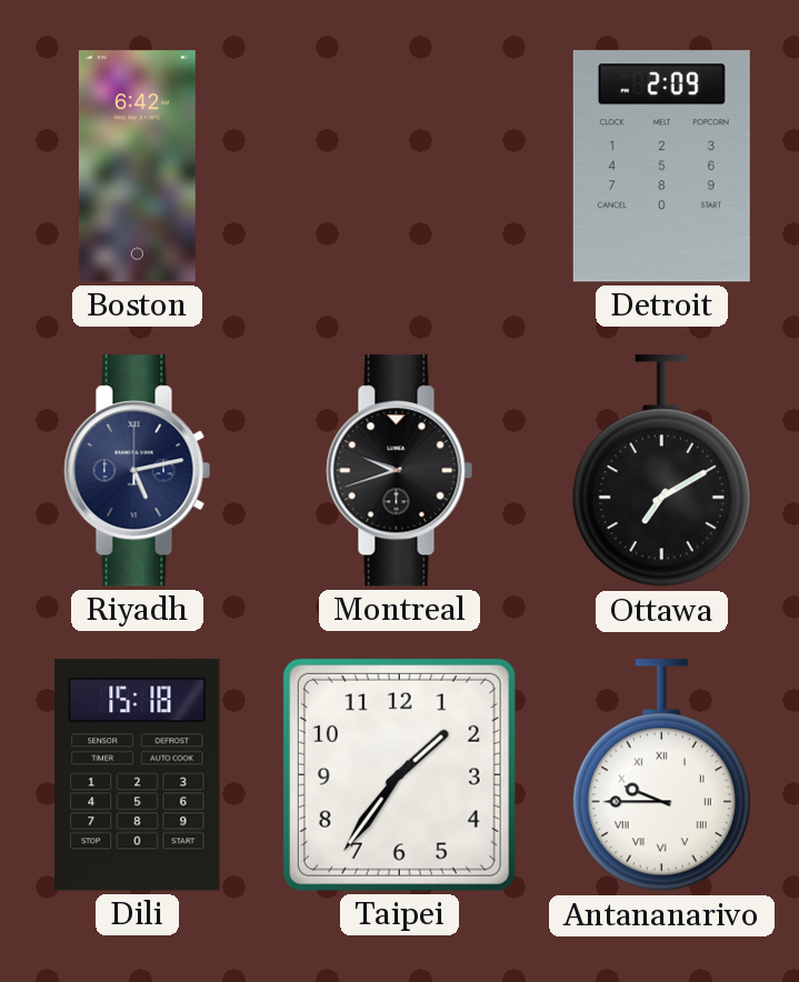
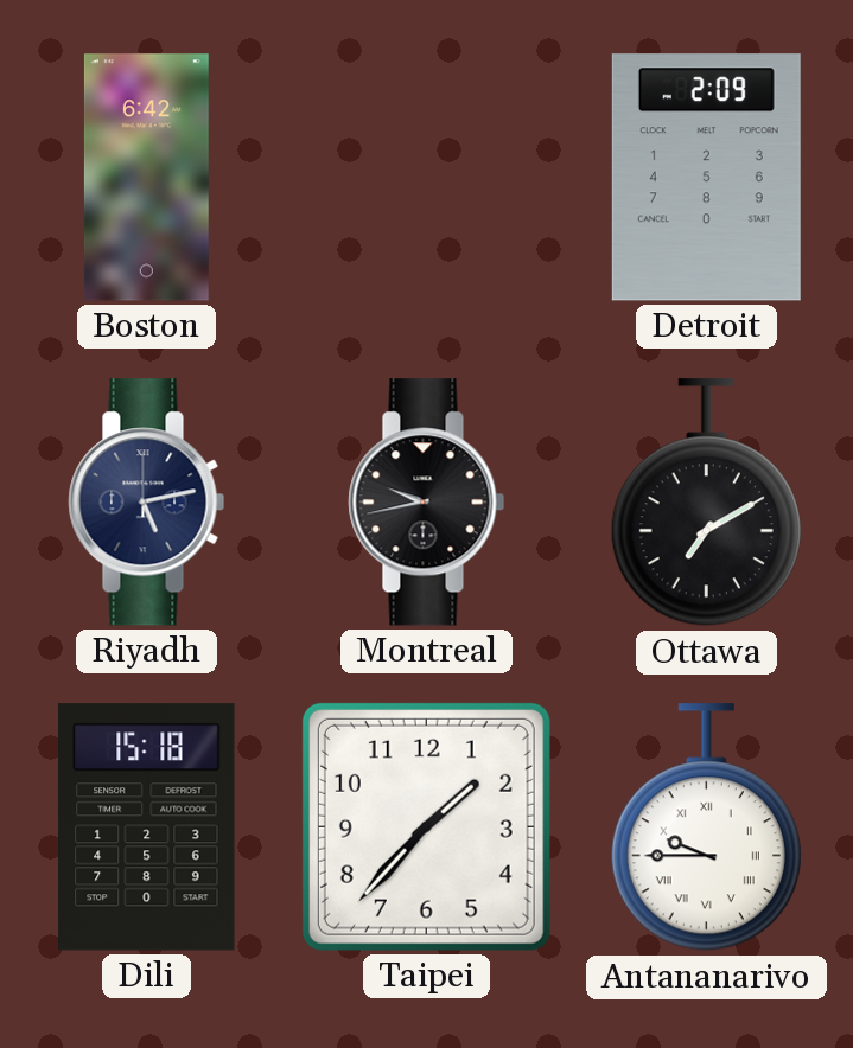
Montreal: 9:42 -> 9:43 (427, 503)
Taipei: 1:36 -> 1:37 (426, 826)
